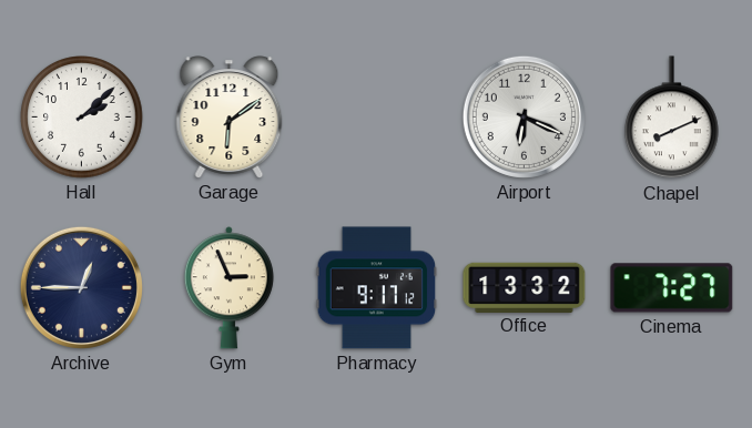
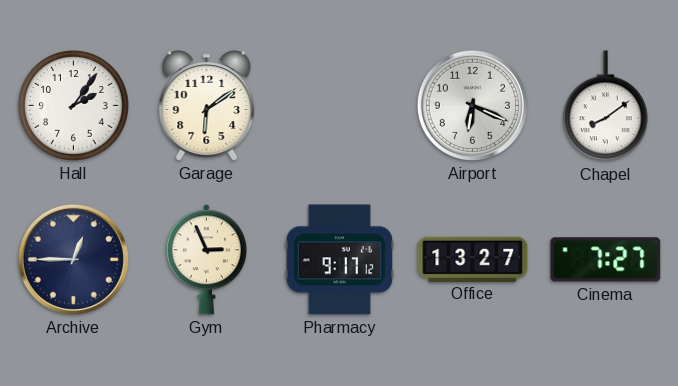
Hall: 2:08 -> 2:06 (74, 106)
Chapel: 8:11 -> 8:09 (606, 106)
Office: 13:32 -> 13:27 (473, 259)
